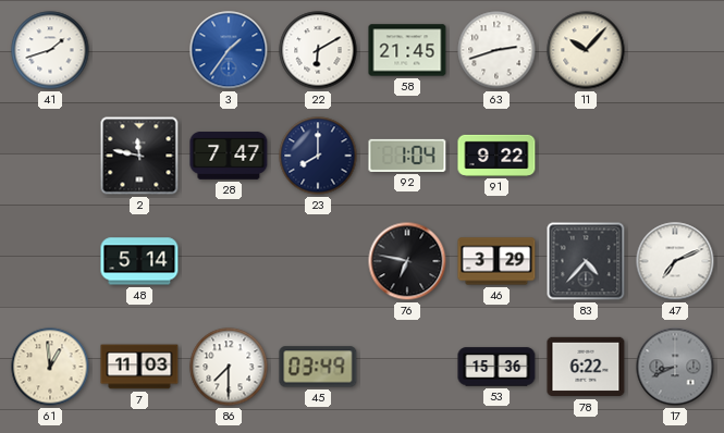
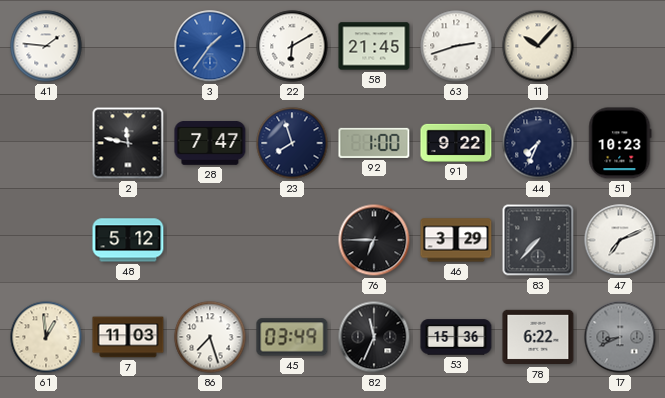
41: 1:42 -> 1:46 (46, 46)
23: 8:00 -> 7:57 (292, 143)
92: 1:04 -> 1:00 (374, 143)
44: none -> 7:34 (538, 143)
51: none -> 10:23 (620, 143)
48: 5:14 -> 5:12 (128, 240)
76: 6:47 -> 6:45 (374, 240)
83: 4:37 -> 7:37 (538, 240)
86: 7:30 -> 7:27 (210, 337)
82: none -> 11:34 (374, 337)
